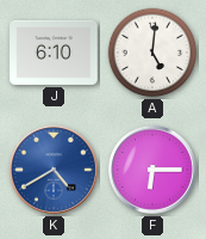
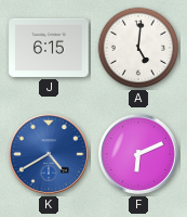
J: 6:10 -> 6:15 (49, 48)
F: 6:15 -> 6:11 (138, 154)
